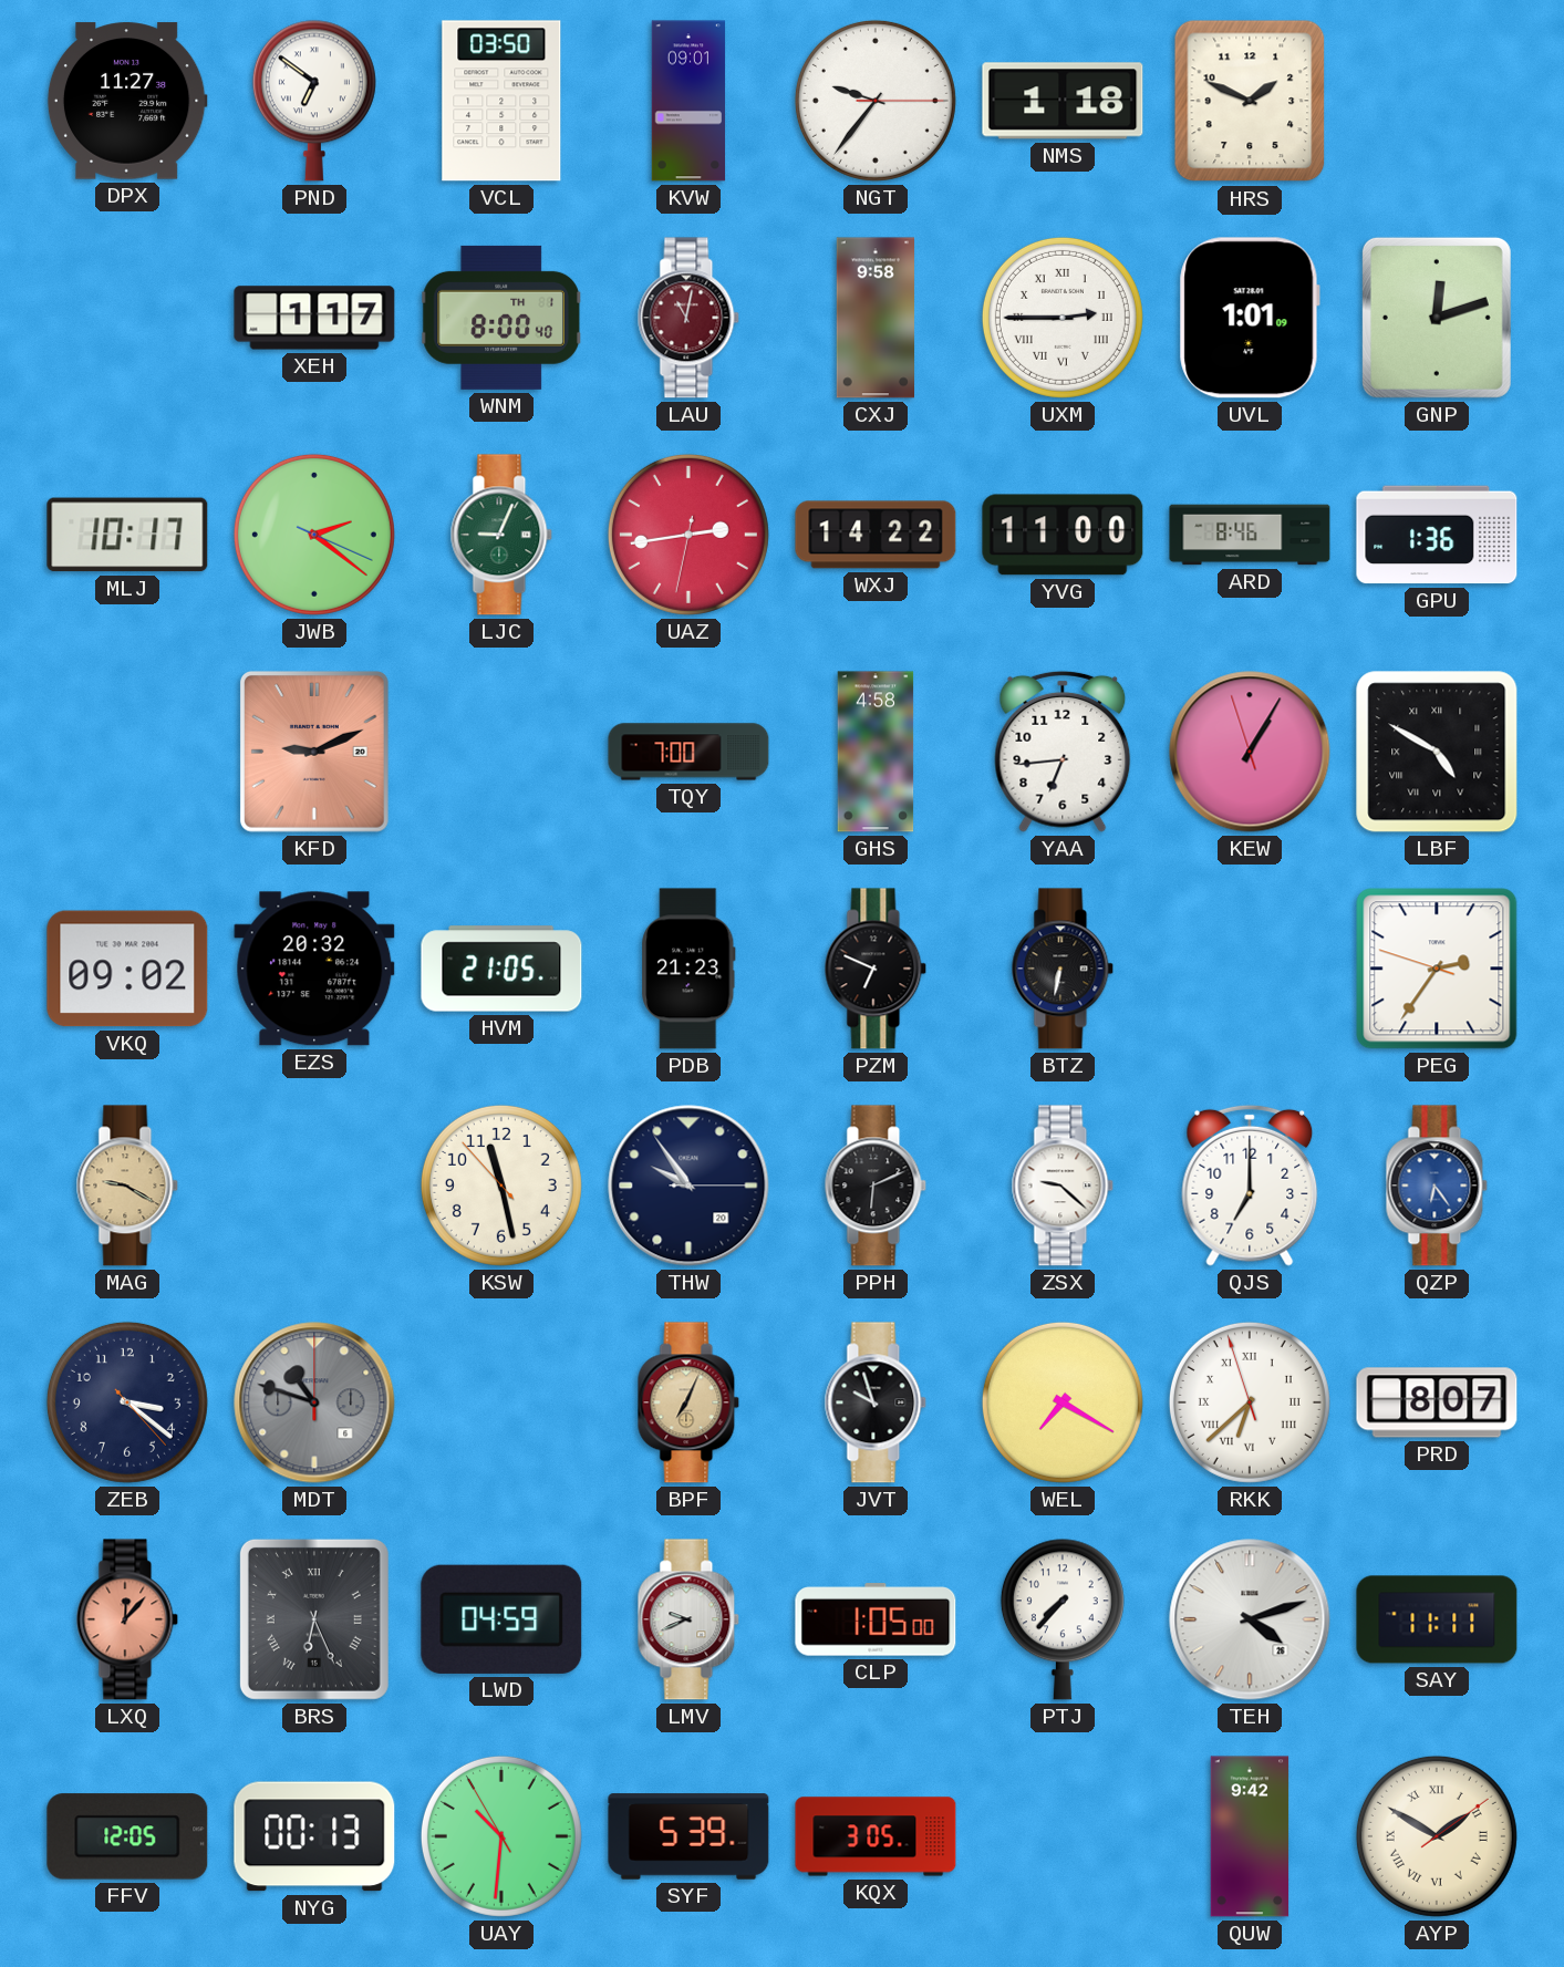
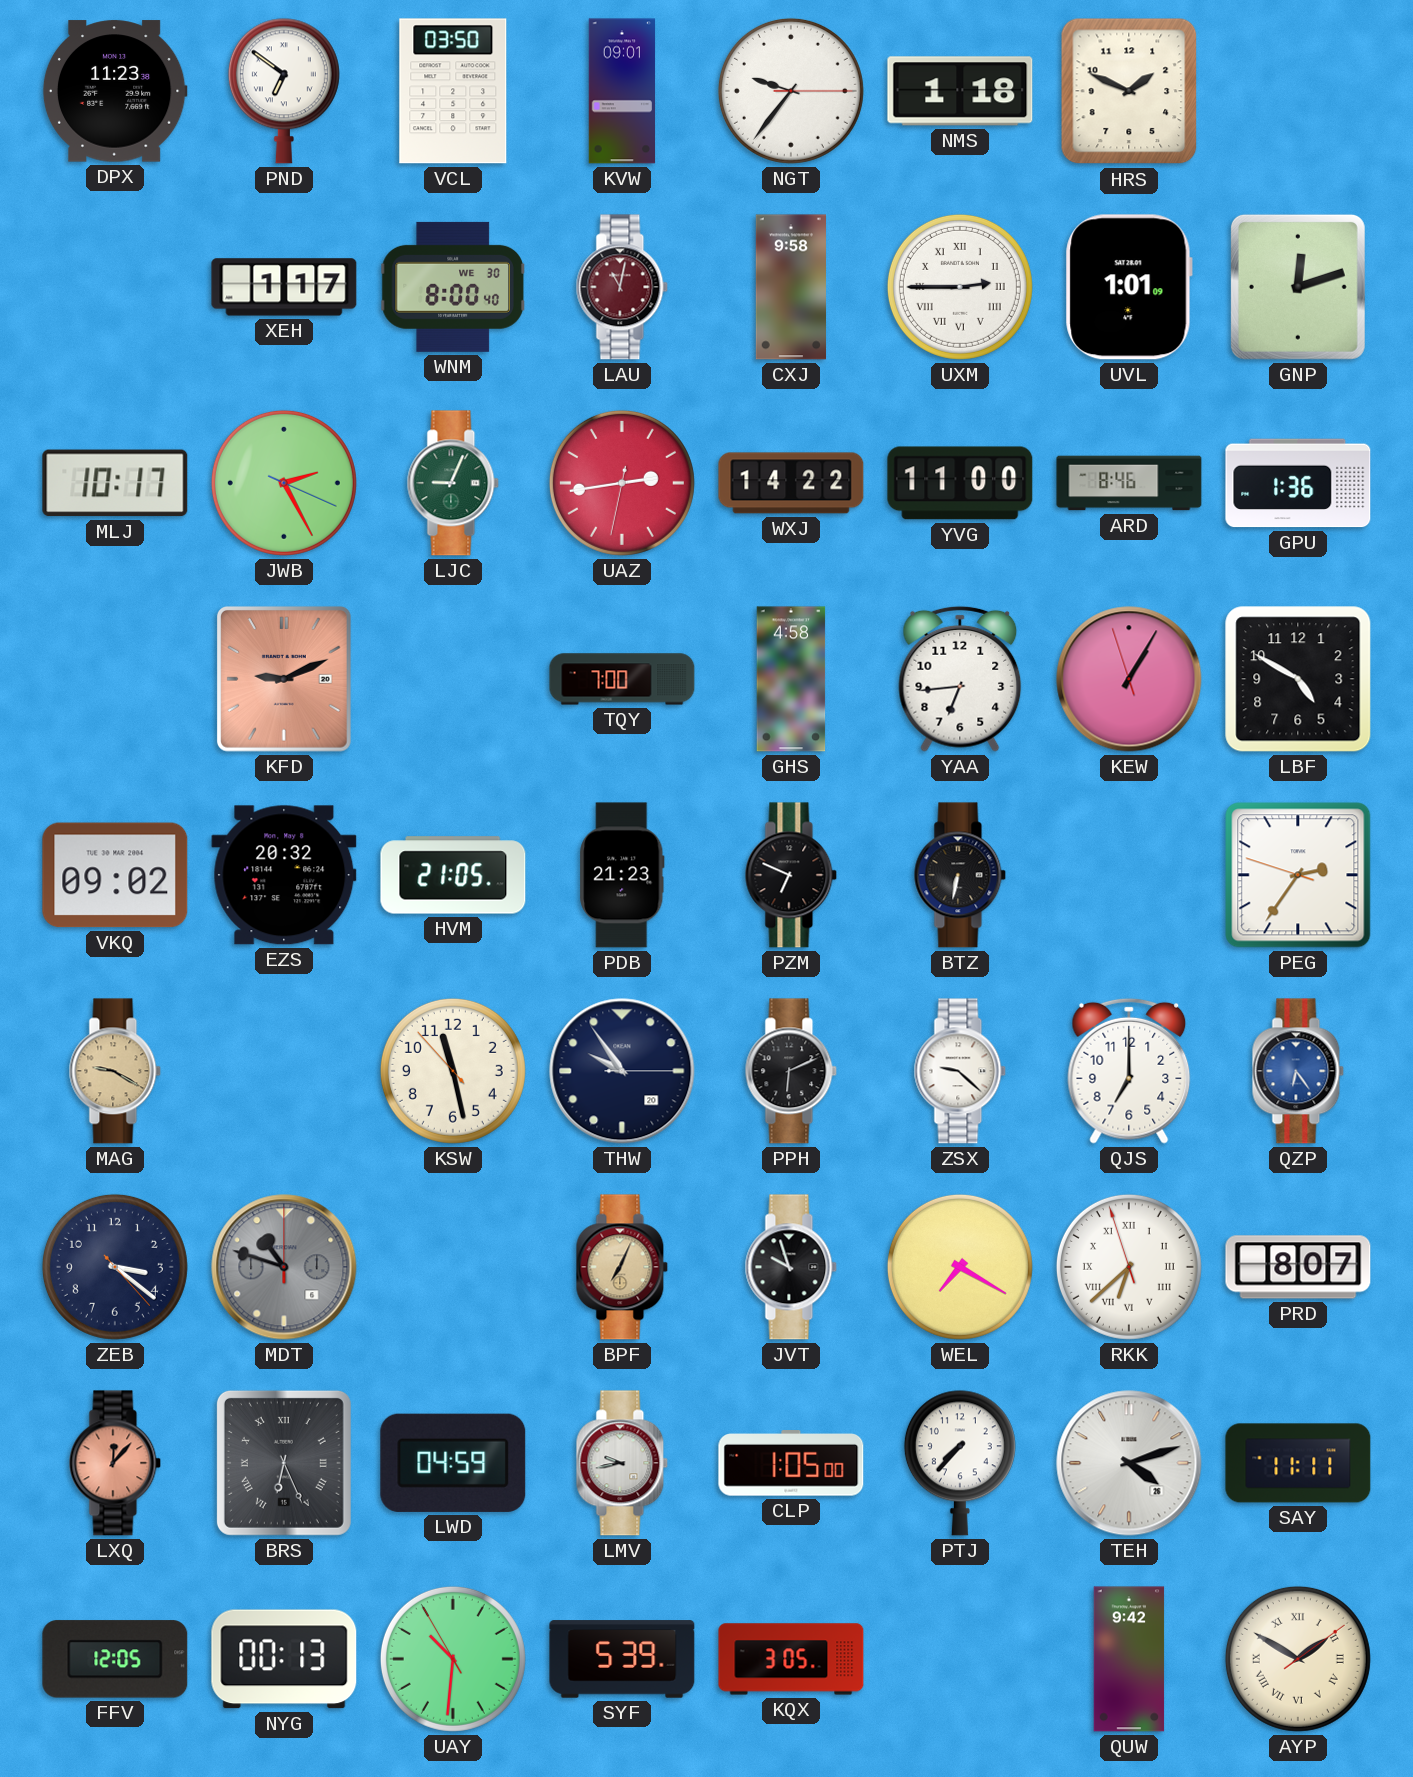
DPX: 11:27 -> 11:23 (115, 91)
WNM date: TH 1 -> WE 30 (453, 287)
JWB: 2:21 -> 2:25 (284, 483)
LBF numerals: Roman -> Arabic (1298, 679)
LMV: 9:41 -> 9:43 (622, 1463)
